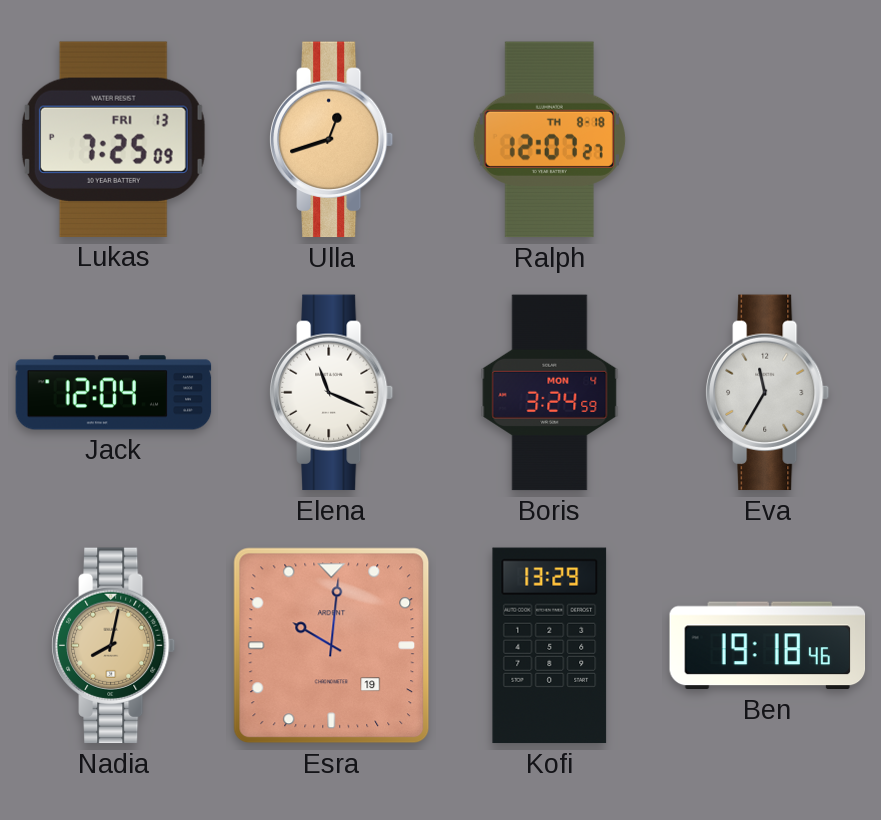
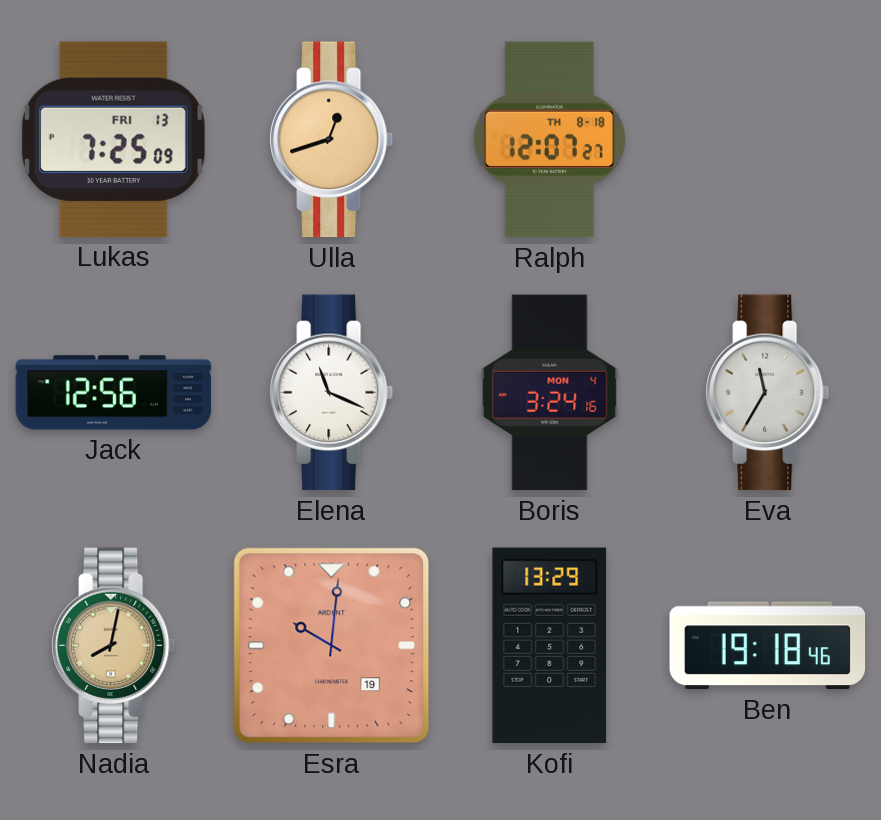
Jack: 12:04 -> 12:56 (114, 393)
Boris: 3:24:59 -> 3:24:16 (550, 393)
